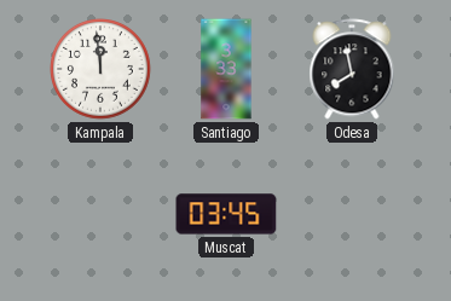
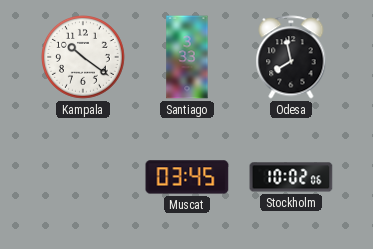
Kampala: 11:59 -> 10:21 (84, 58)
Stockholm: none -> 10:02 (291, 177)
